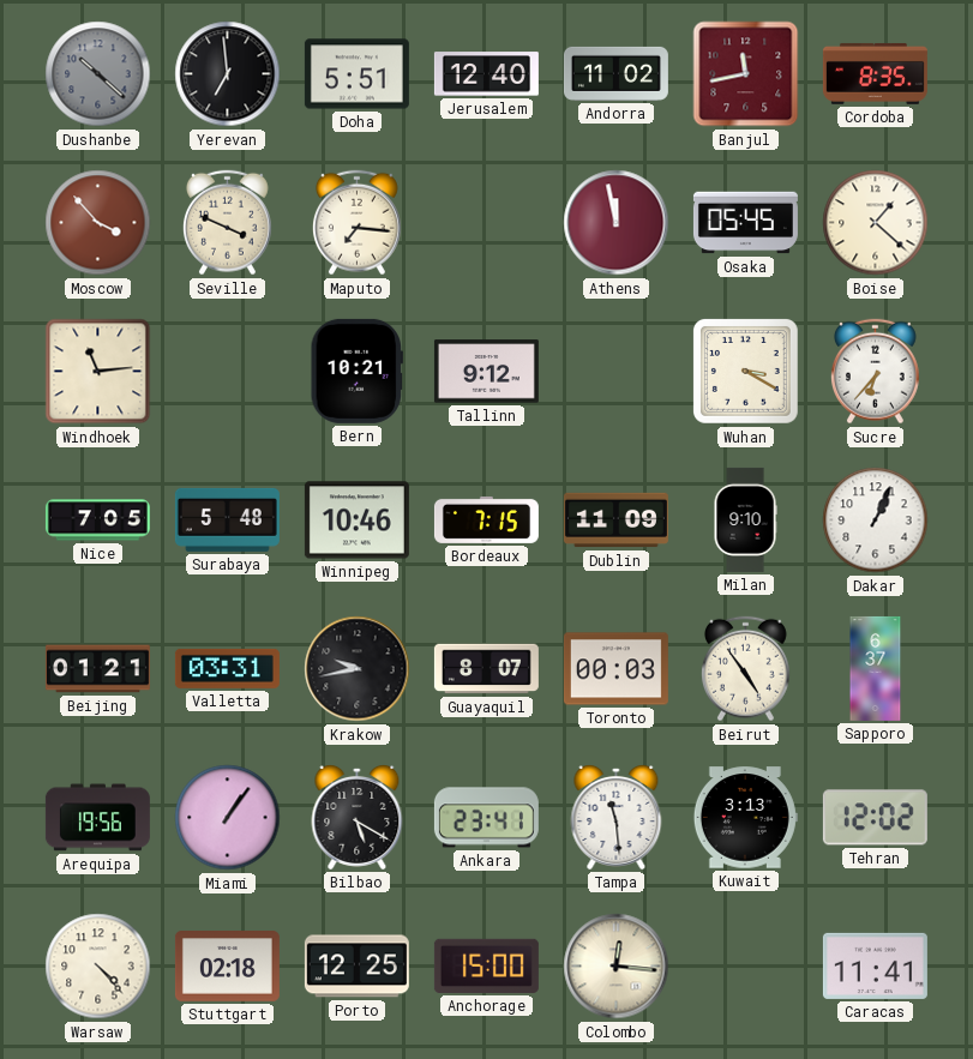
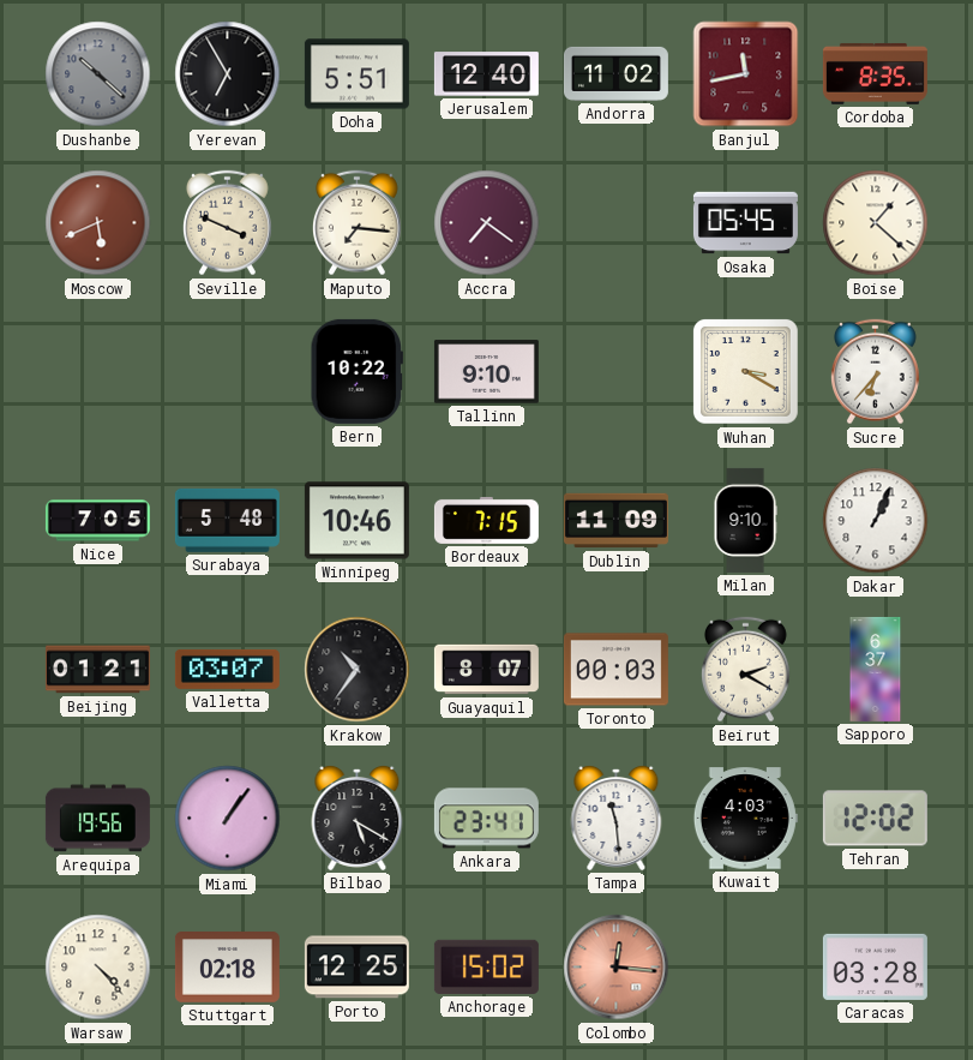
Yerevan: 6:59 -> 6:55 (228, 74)
Moscow: 3:53 -> 5:41 (98, 223)
Accra: none -> 7:21 (487, 223)
Athens: 11:58 -> none (617, 223)
Windhoek: 11:14 -> none (98, 372)
Bern: 10:21 -> 10:22 (356, 371)
Tallinn: 9:12 -> 9:10 (486, 372)
Valletta: 03:31 -> 03:07 (227, 669)
Krakow: 9:43 -> 10:36 (358, 670)
Beirut: 4:54 -> 2:20 (745, 670)
Kuwait: 3:13 -> 4:03 (745, 819)
Anchorage: 15:00 -> 15:02 (486, 966)
Colombo dial: cream -> salmon (617, 968)
Caracas: 11:41 -> 03:28 (875, 966)
